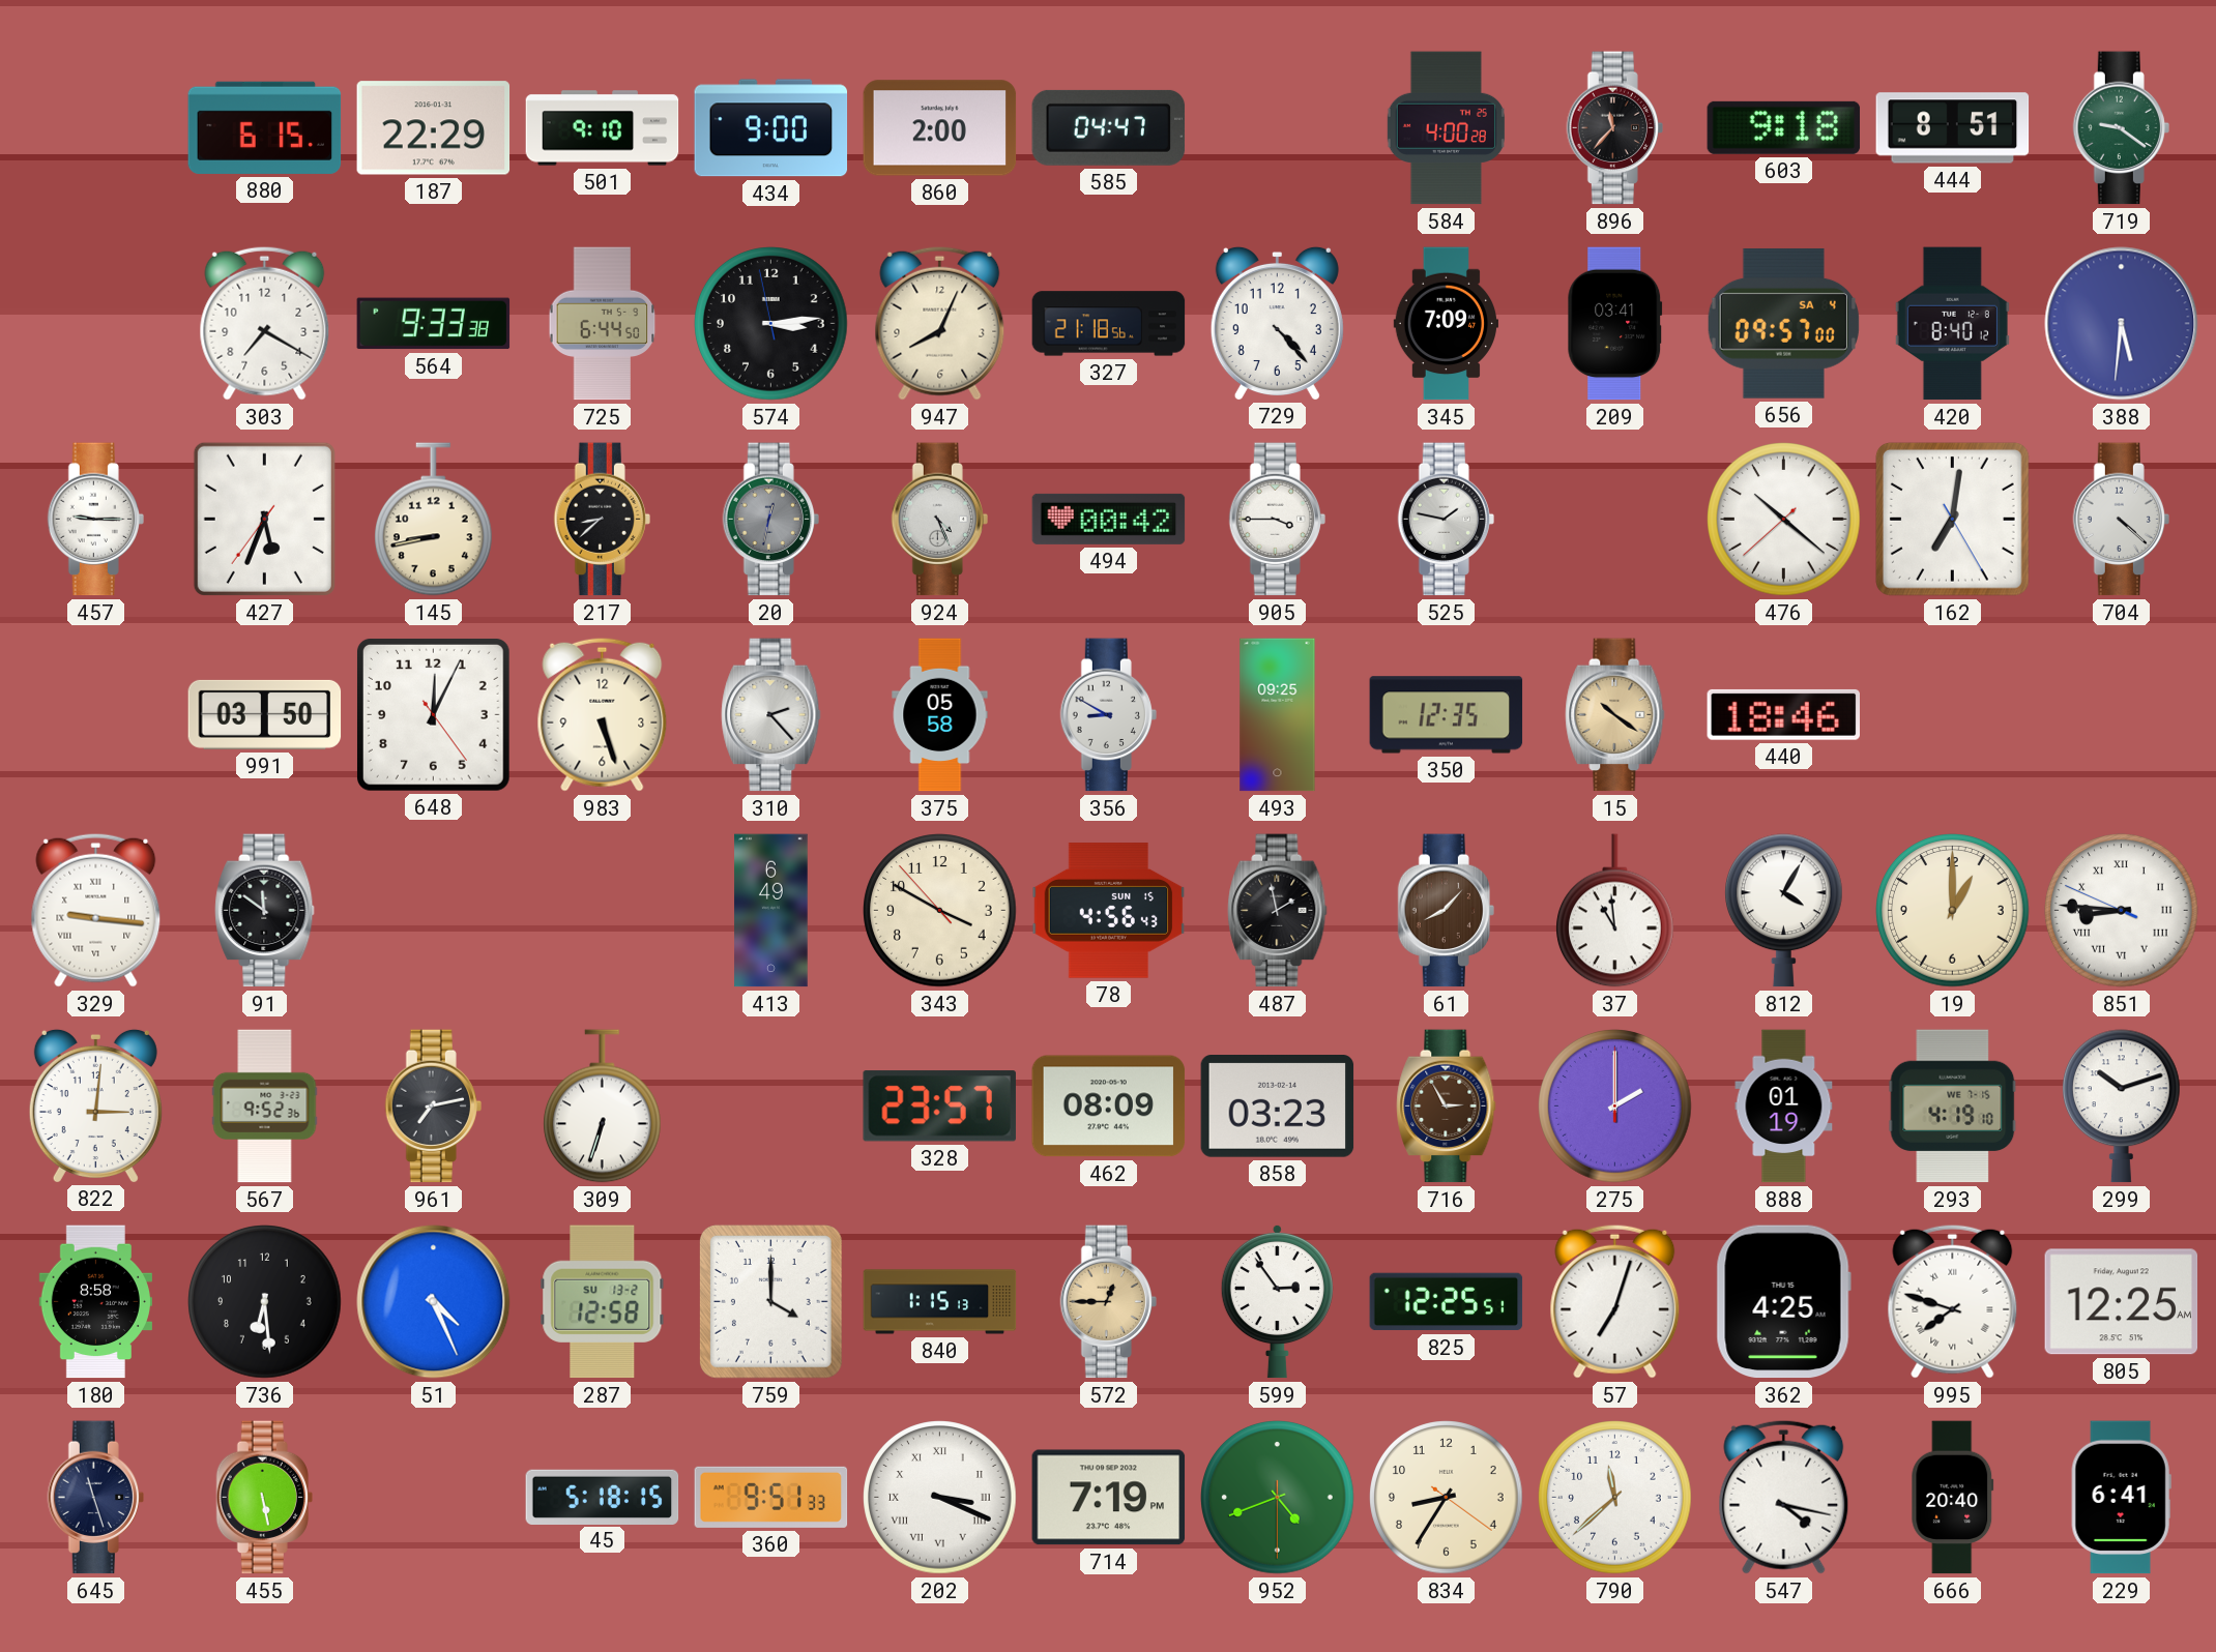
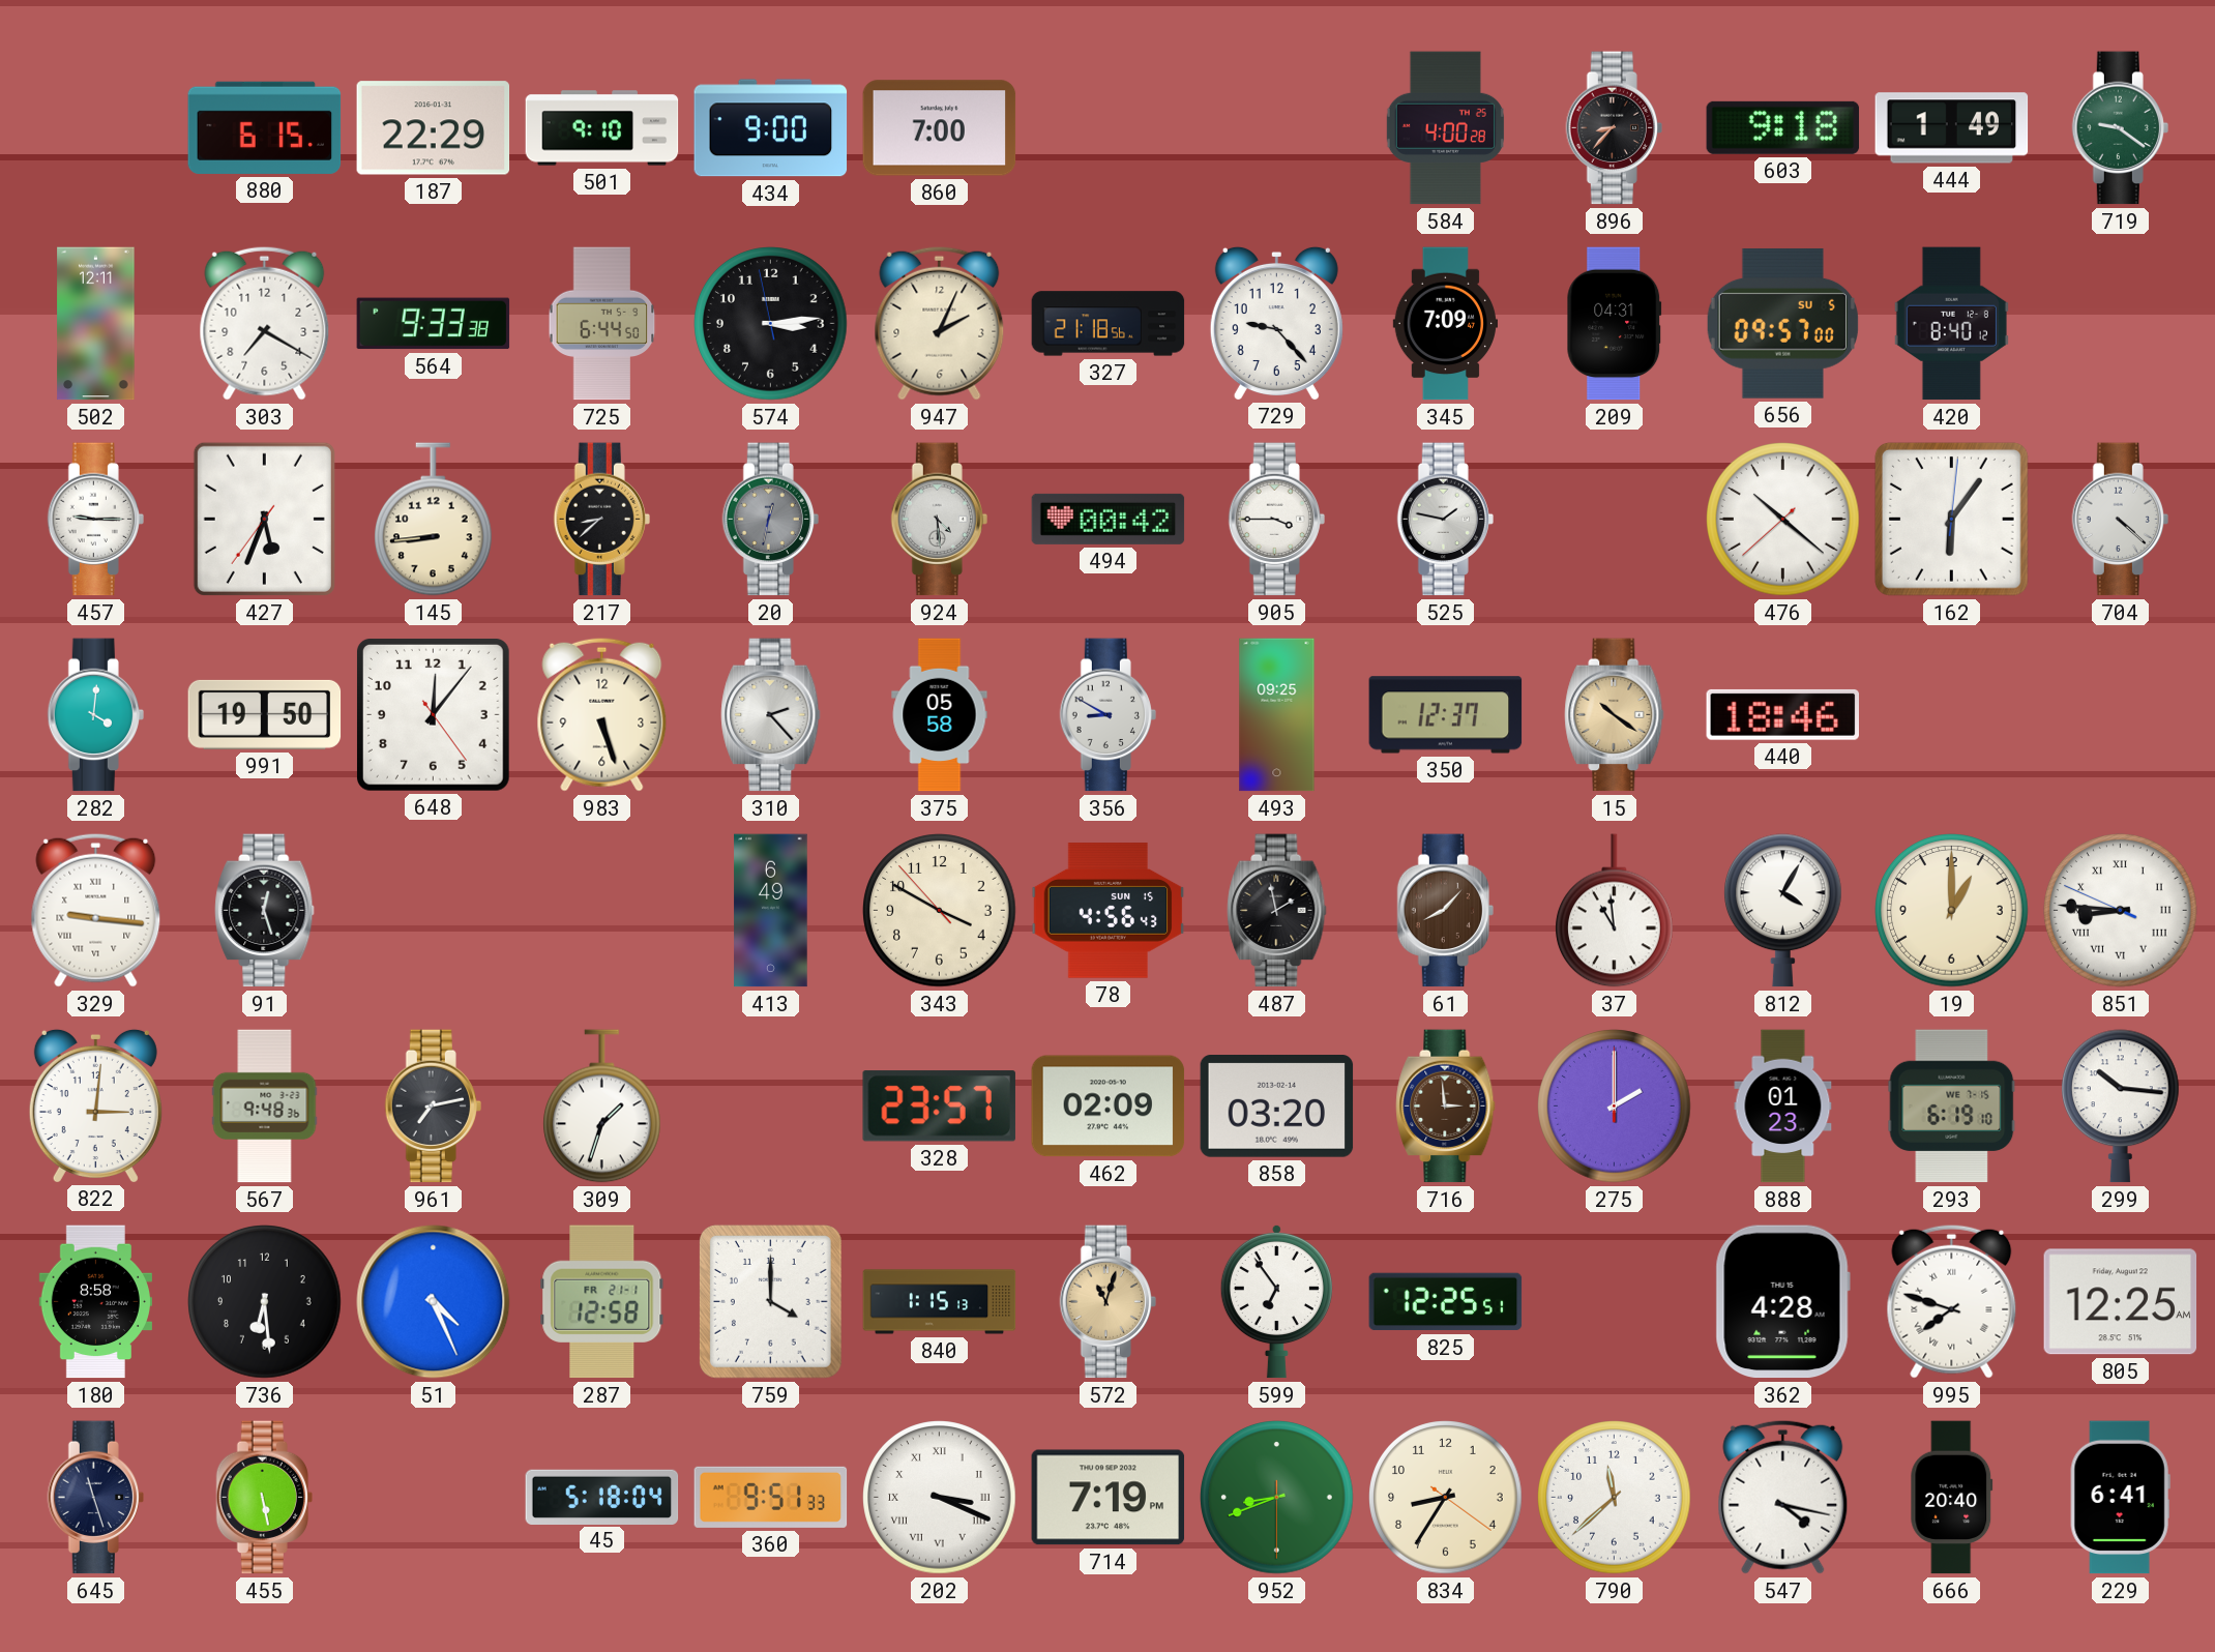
860: 2:00 -> 7:00 (940, 128)
585: 04:47 -> none (1109, 127)
896: 11:37 -> 8:37 (1614, 128)
444: 8:51 -> 1:49 (1952, 128)
502: none -> 12:11 (96, 324)
947: 8:04 -> 2:04 (940, 323)
729: 4:23 -> 9:23 (1276, 323)
209: 03:41 -> 04:31 (1615, 324)
656 date: SA 4 -> SU 5 (1782, 323)
388: 5:31 -> none (2122, 324)
145: 8:43 -> 8:44 (434, 520)
924: 4:26 -> 4:29 (939, 520)
162: 7:01 -> 6:06 (1951, 519)
282: none -> 4:01 (95, 715)
991: 03:50 -> 19:50 (265, 714)
648: 12:04 -> 12:06 (433, 714)
350: 12:35 -> 12:37 (1446, 715)
91: 11:51 -> 12:27 (265, 911)
567: 9:52 -> 9:48 (265, 1107)
309: 6:33 -> 1:33 (602, 1107)
462: 08:09 -> 02:09 (1109, 1107)
858: 03:23 -> 03:20 (1277, 1107)
716: 2:55 -> 2:59 (1446, 1107)
888: 01:19 -> 01:23 (1783, 1107)
293: 4:19 -> 6:19 (1952, 1107)
299: 10:12 -> 10:16 (2121, 1107)
287 date: SU 13-2 -> FR 21-1 (602, 1302)
572: 12:45 -> 11:03 (1107, 1302)
599: 2:54 -> 6:54 (1276, 1301)
57: 7:03 -> none (1615, 1301)
362: 4:25 -> 4:28 (1782, 1302)
45: 5:18:15 -> 5:18:04 (602, 1497)
952: 4:41 -> 8:41 (1277, 1498)
